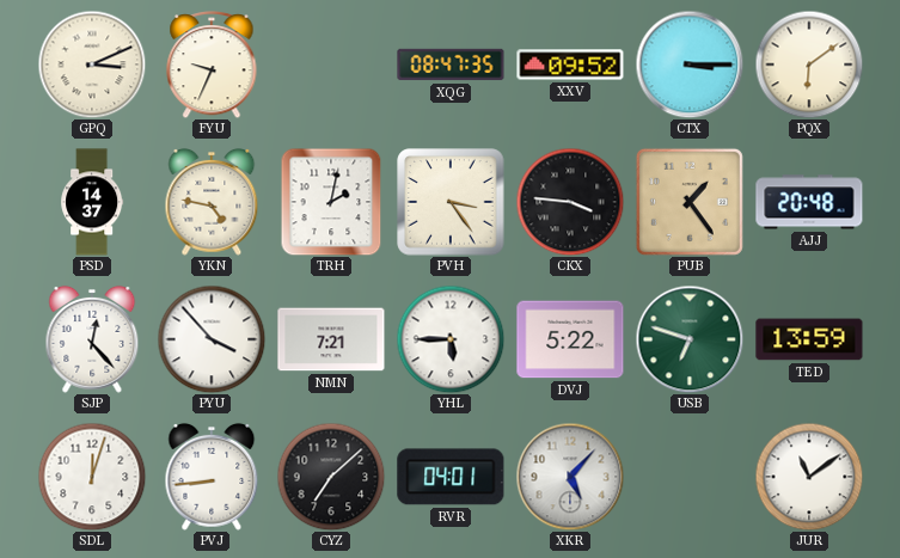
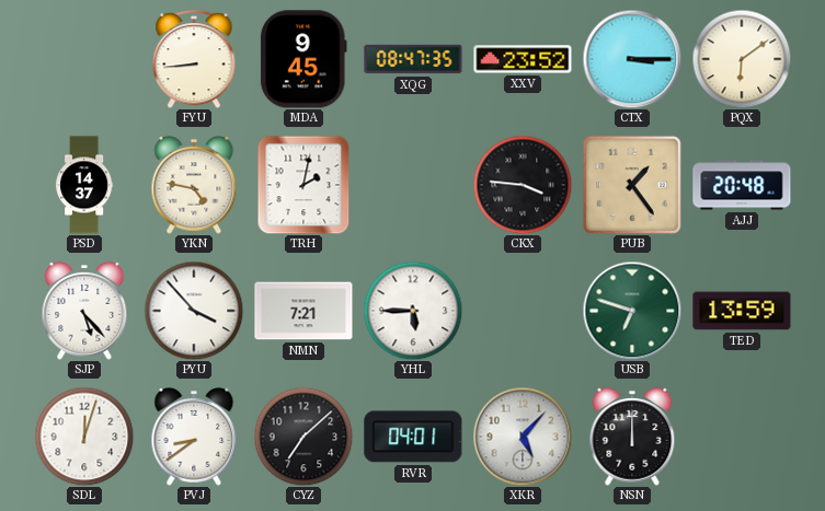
GPQ: 3:11 -> none (92, 65)
FYU: 9:34 -> 8:44 (194, 59)
MDA: none -> 9:45 (303, 59)
XXV: 09:52 -> 23:52 (523, 59)
PVH: 3:24 -> none (451, 202)
SJP: 12:23 -> 5:23 (84, 311)
DVJ: 5:22 -> none (570, 339)
PVJ: 8:44 -> 8:39 (194, 437)
NSN: none -> 12:00 (632, 437)
JUR: 11:09 -> none (809, 477)
